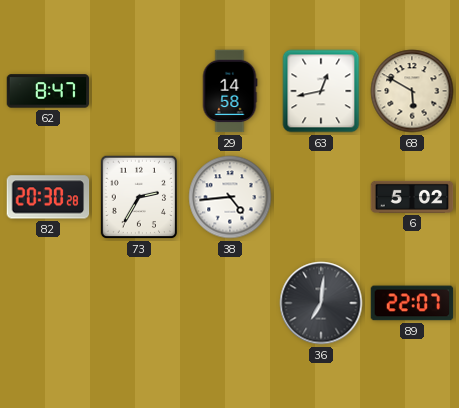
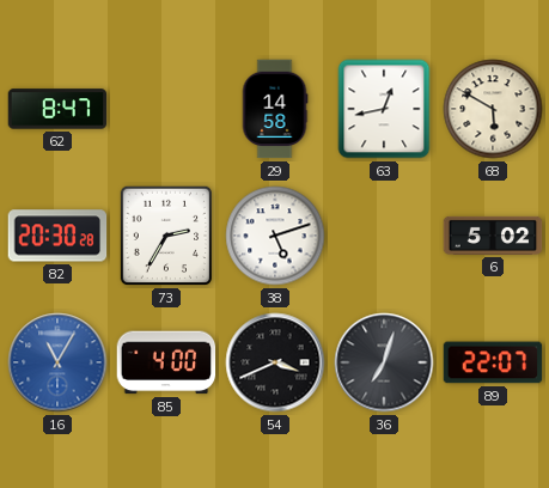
38: 4:44 -> 5:12 (275, 236)
16: none -> 11:05 (57, 362)
85: none -> 4:00 (166, 362)
54: none -> 3:41 (275, 362)
36: 7:01 -> 7:03 (384, 362)
